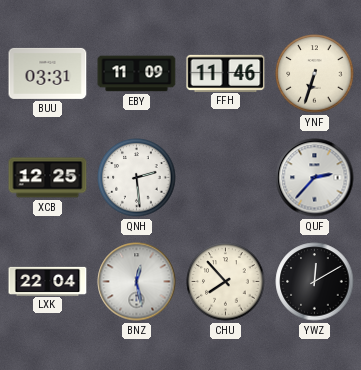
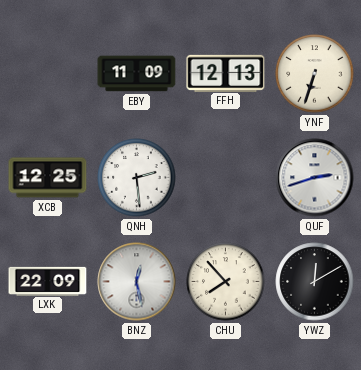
BUU: 03:31 -> none (48, 73)
FFH: 11:46 -> 12:13 (226, 73)
QUF: 2:37 -> 2:42 (315, 178)
LXK: 22:04 -> 22:09 (48, 281)
